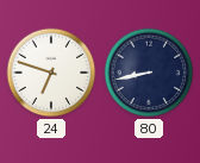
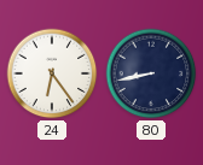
24: 6:48 -> 6:24 (52, 73)
